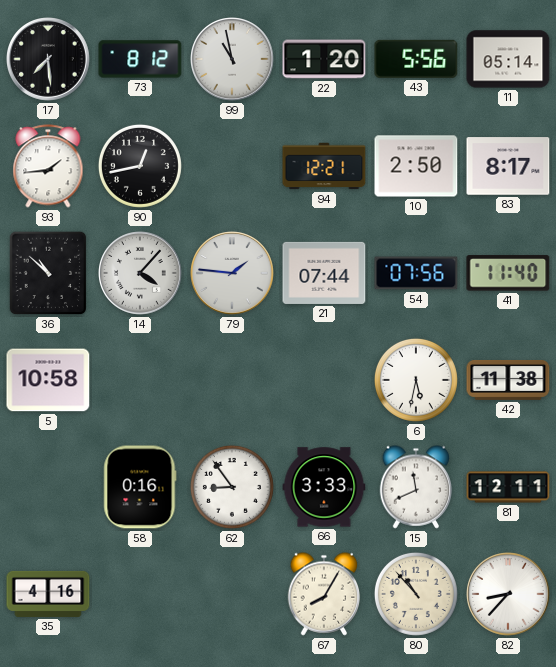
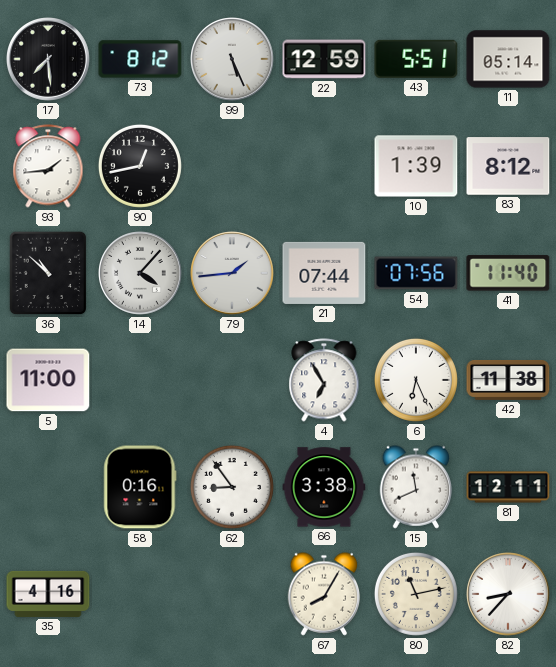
99: 10:58 -> 5:26 (233, 60)
22: 1:20 -> 12:59 (324, 59)
43: 5:56 -> 5:51 (416, 59)
94: 12:21 -> none (324, 166)
10: 2:50 -> 1:39 (416, 166)
83: 8:17 -> 8:12 (508, 166)
79: 1:46 -> 1:44 (233, 274)
5: 10:58 -> 11:00 (48, 380)
4: none -> 6:55 (324, 380)
6: 5:32 -> 6:26 (416, 380)
66: 3:33 -> 3:38 (324, 487)
80: 10:53 -> 11:13 (416, 594)
